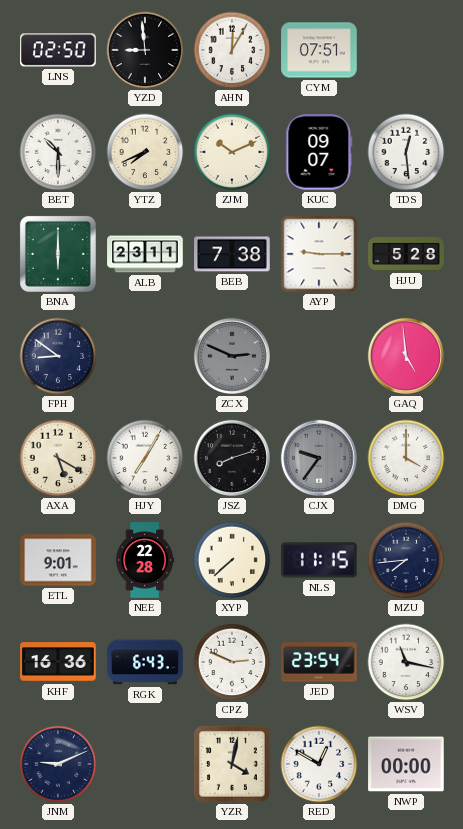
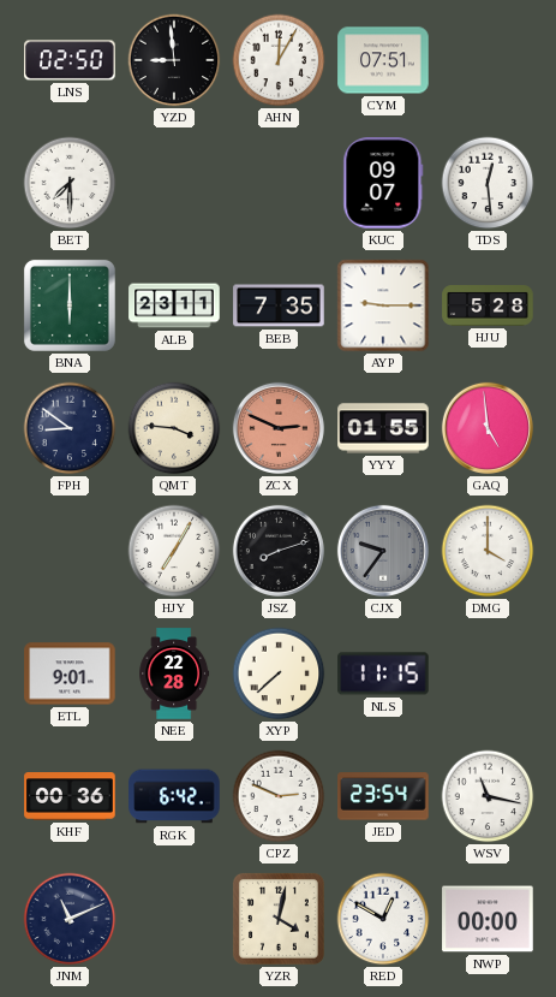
BET: 10:30 -> 7:30 (70, 183)
YTZ: 7:41 -> none (145, 152)
ZJM: 10:11 -> none (232, 152)
BEB: 7:38 -> 7:35 (279, 305)
QMT: none -> 3:46 (174, 428)
ZCX dial: grey -> salmon (279, 428)
YYY: none -> 01:55 (383, 428)
AXA: 5:20 -> none (58, 458)
MZU: 7:44 -> none (406, 560)
KHF: 16:36 -> 00:36 (70, 796)
RGK: 6:43 -> 6:42 (174, 796)
JNM: 9:11 -> 11:11 (70, 919)
